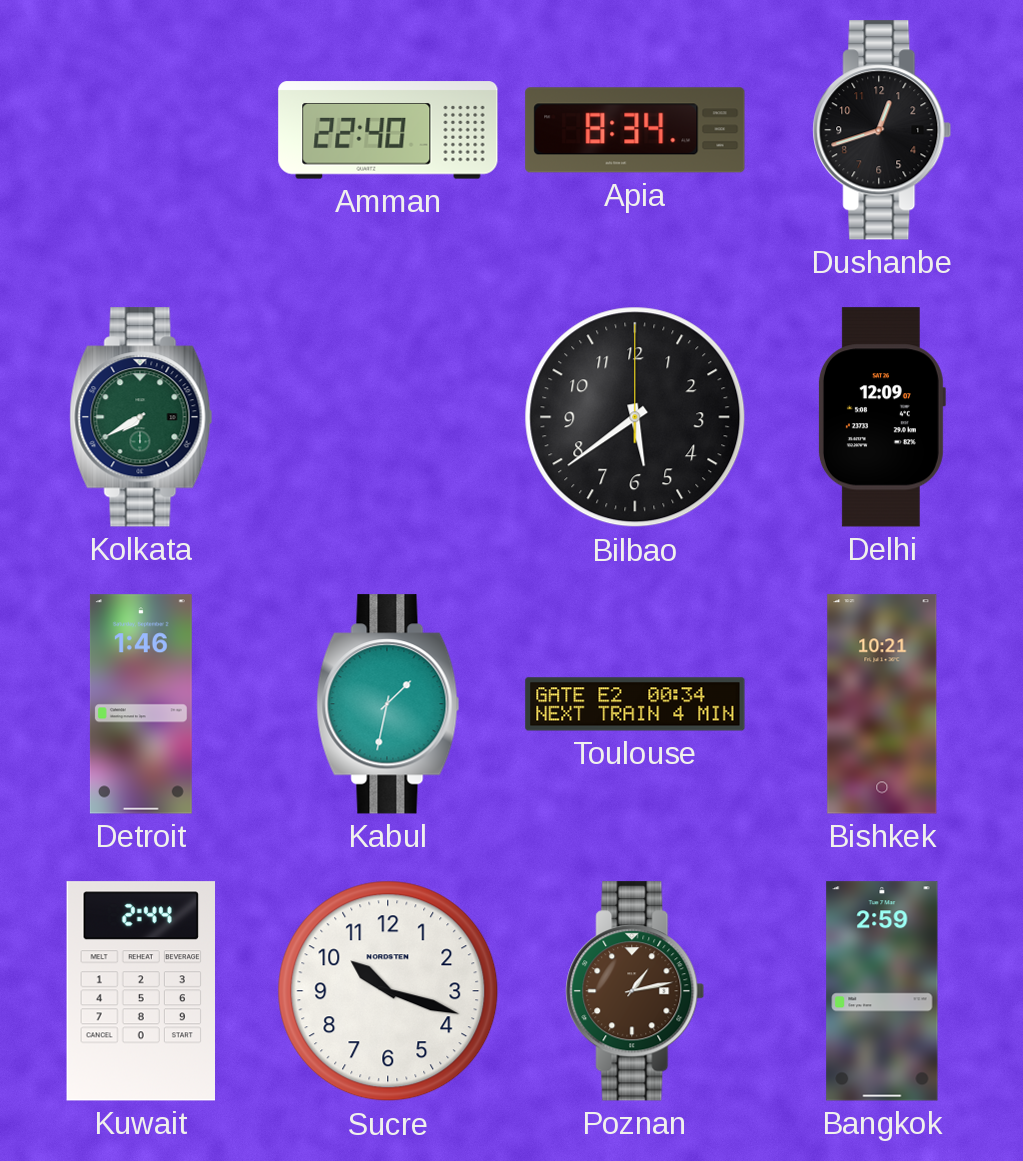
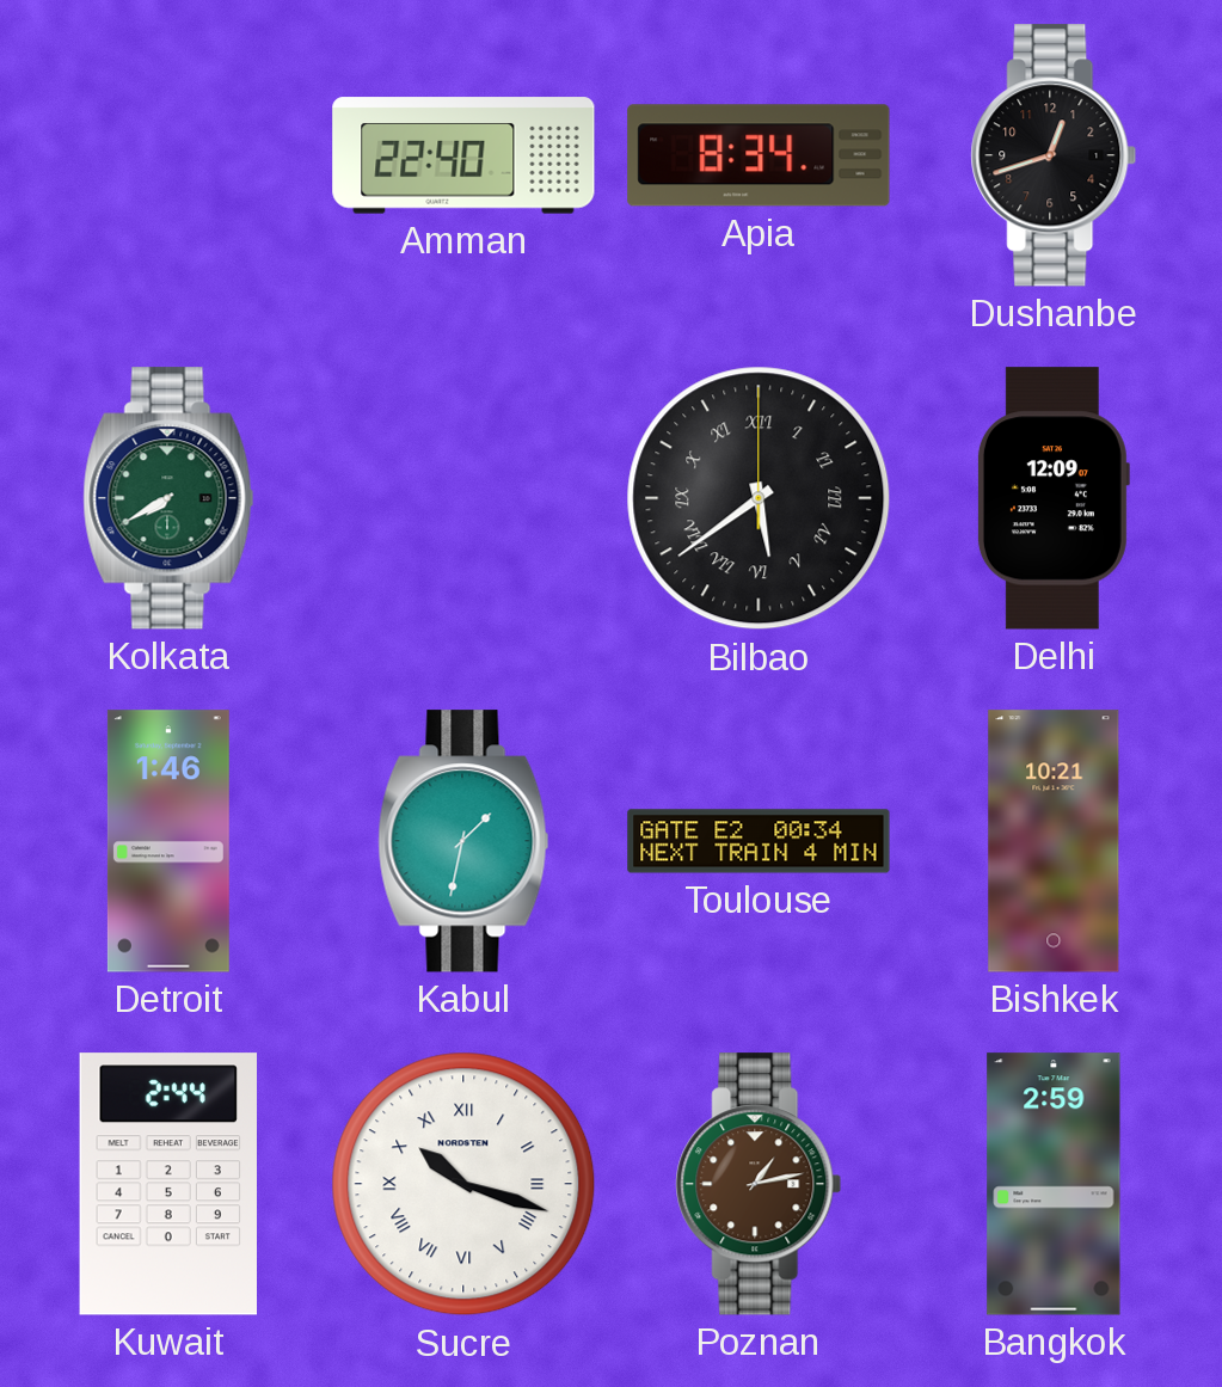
Bilbao numerals: Arabic -> Roman (759, 498)
Sucre numerals: Arabic -> Roman (463, 1184)
